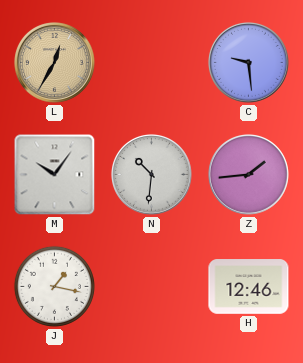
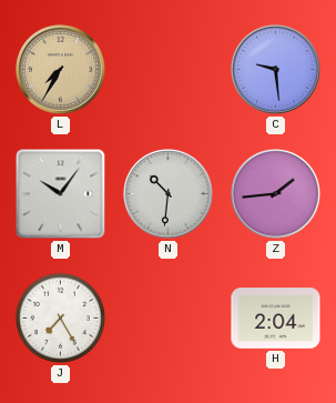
L: 12:35 -> 7:35 (60, 69)
J: 1:17 -> 7:25 (60, 318)
H: 12:46 -> 2:04 (276, 319)
